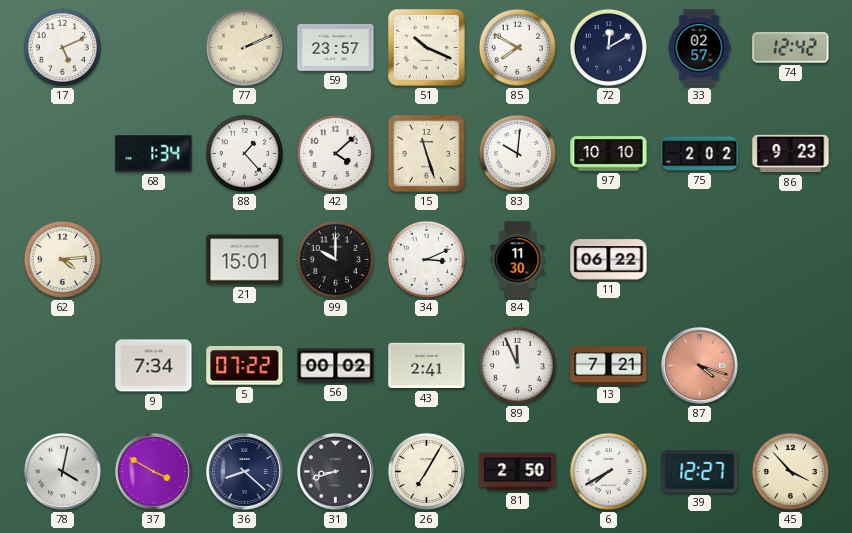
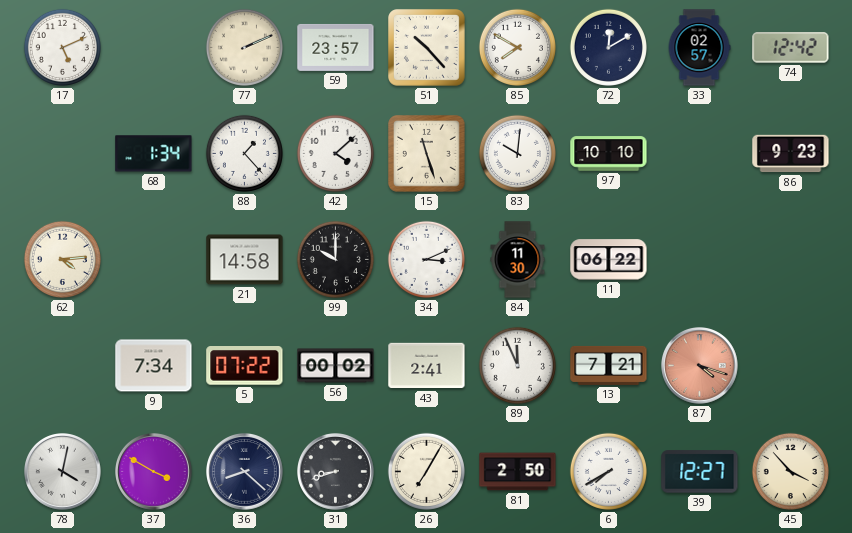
51: 10:19 -> 10:23 (427, 48)
75: 2:02 -> none (700, 154)
21: 15:01 -> 14:58 (245, 260)
